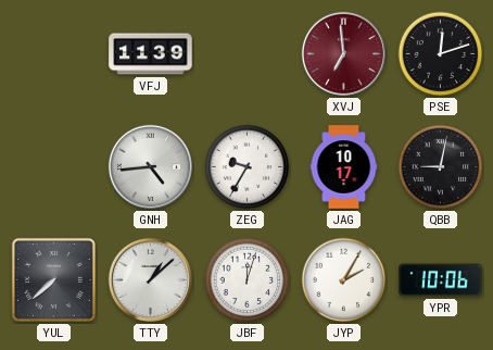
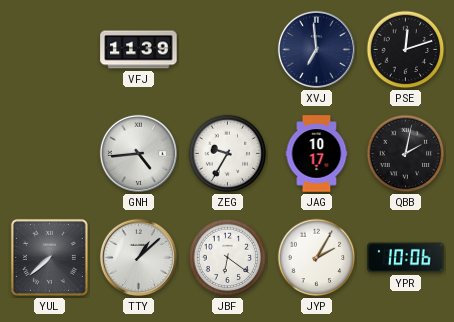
XVJ dial: burgundy -> navy (316, 49)
QBB: 9:02 -> 2:02 (406, 154)
JBF: 12:03 -> 6:21 (228, 258)
